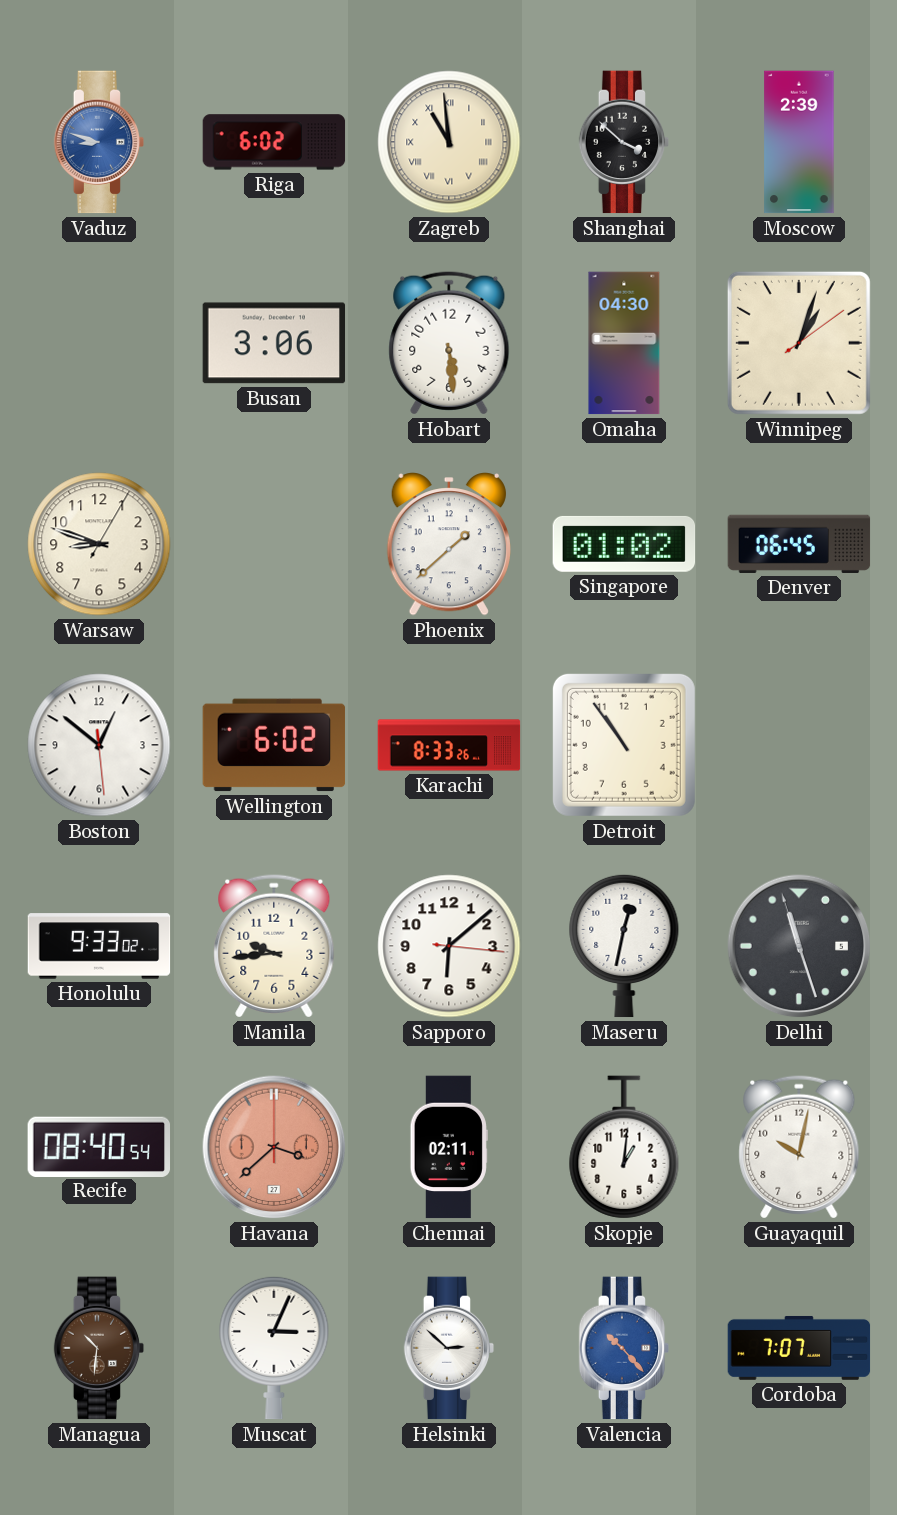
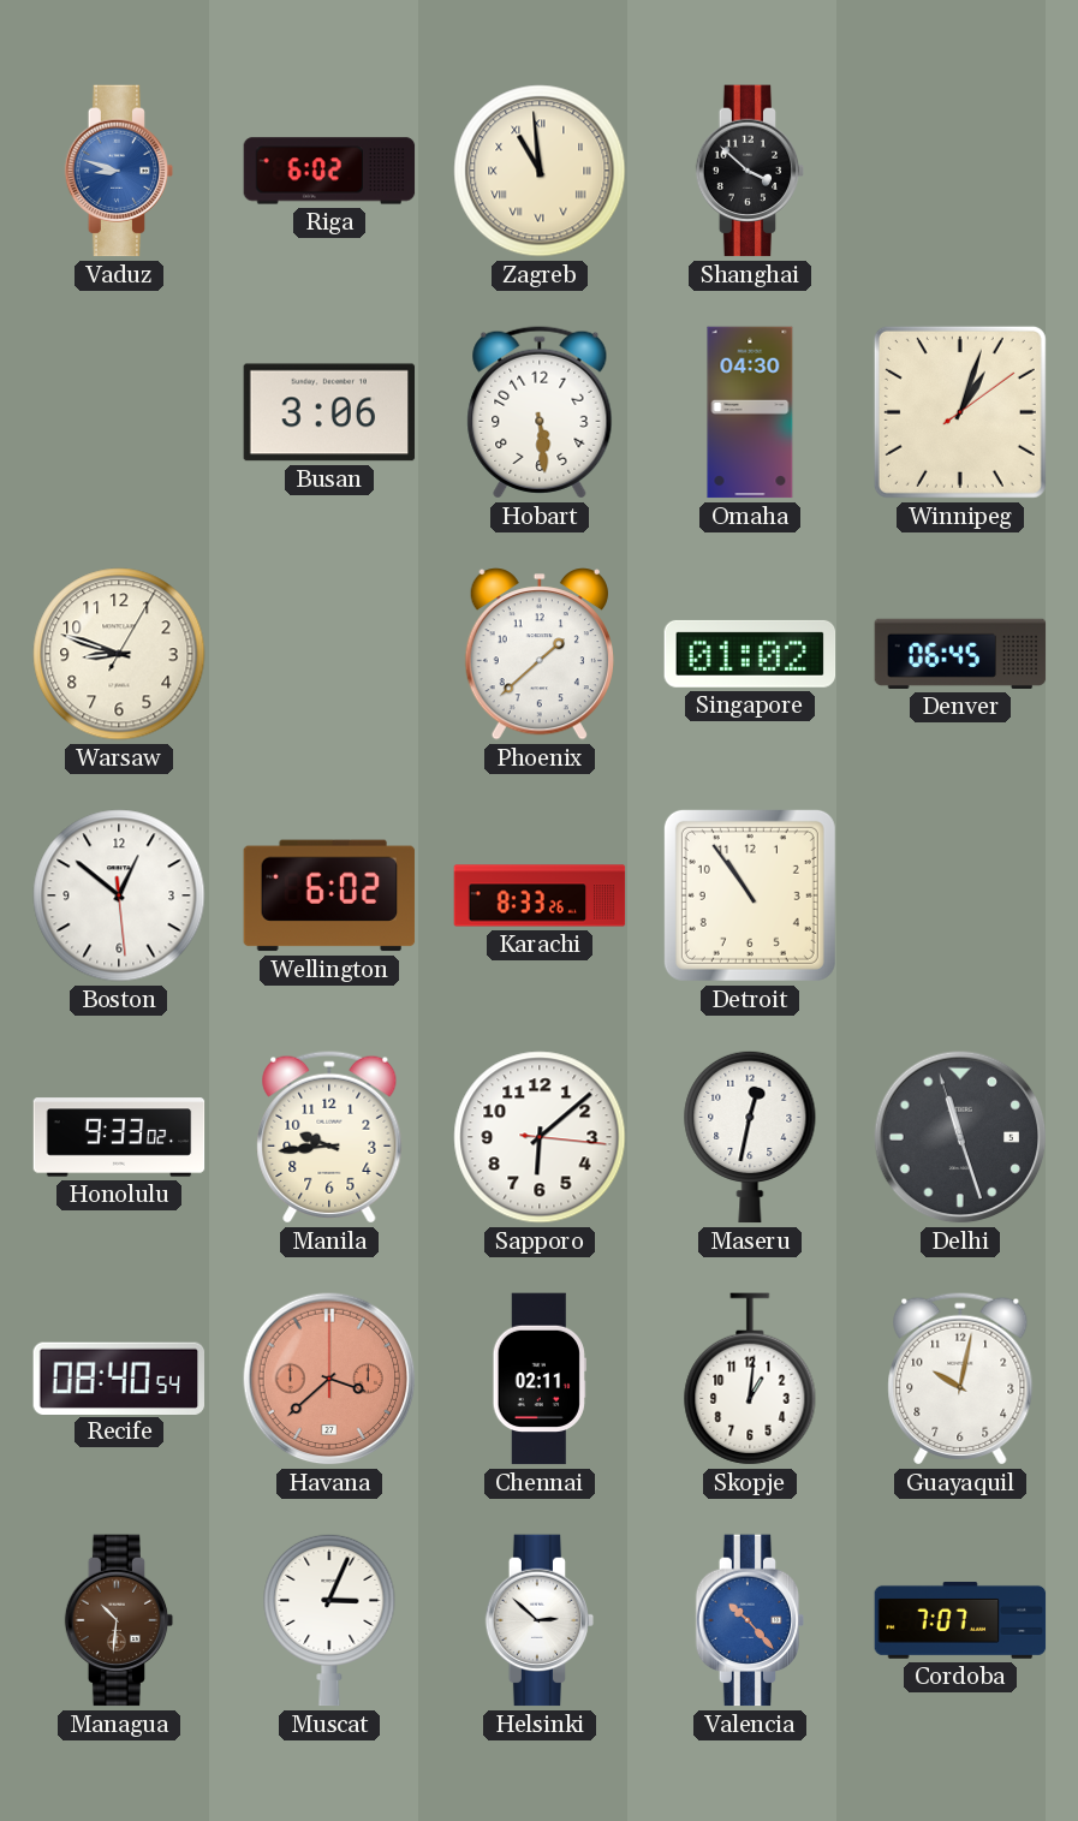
Moscow: 2:39 -> none (799, 142)
